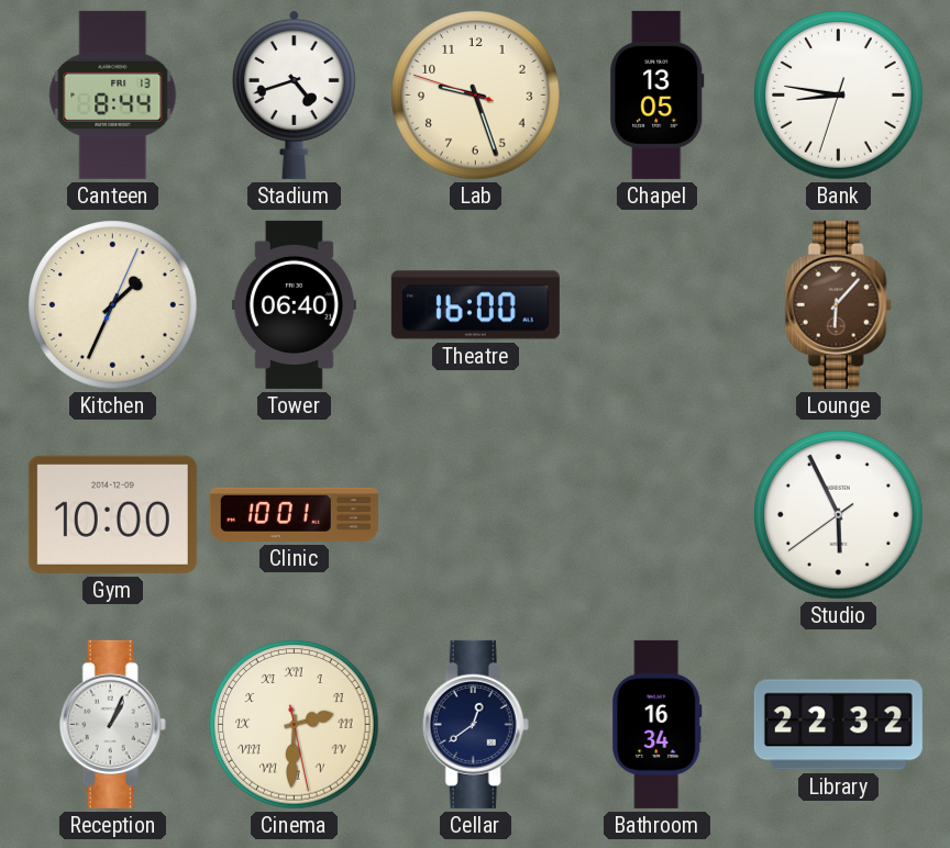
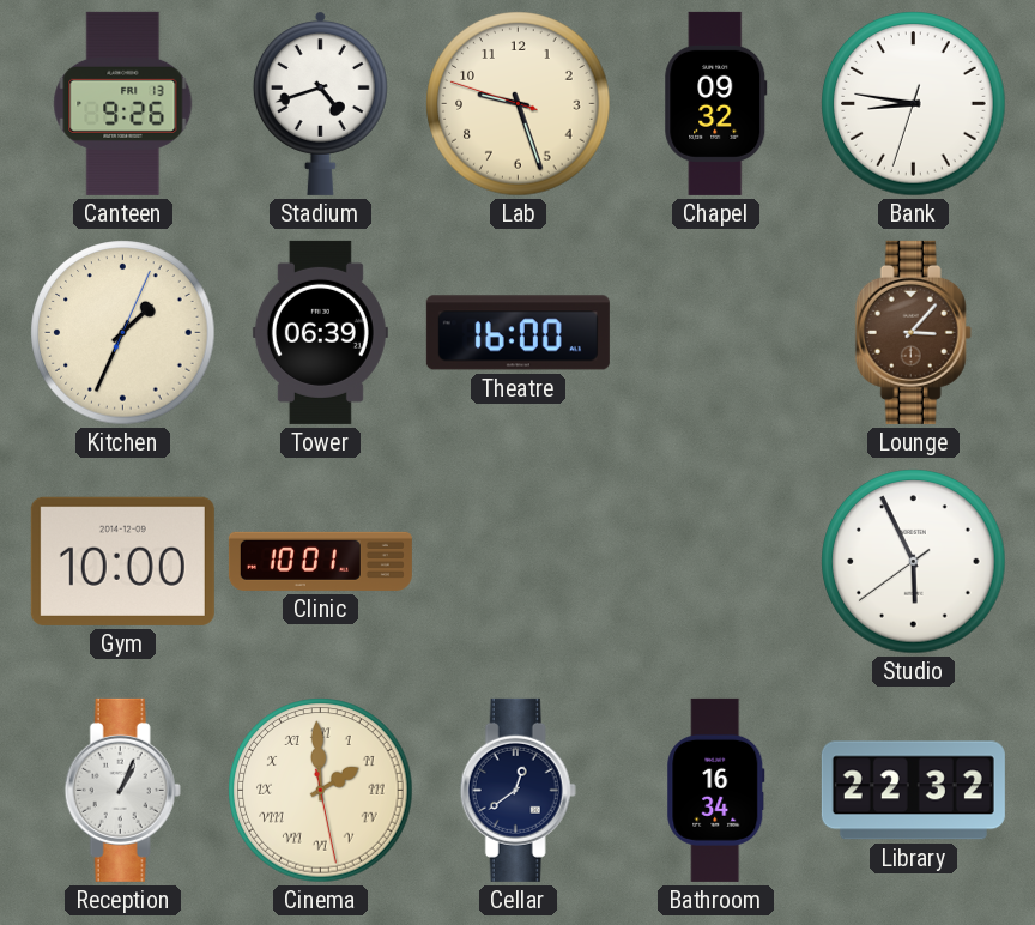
Canteen: 8:44 -> 9:26 (123, 103)
Chapel: 13:05 -> 09:32 (716, 103)
Tower: 06:40 -> 06:39 (320, 332)
Lounge: 6:07 -> 3:07 (913, 332)
Cinema: 2:30 -> 1:59 (321, 791)
